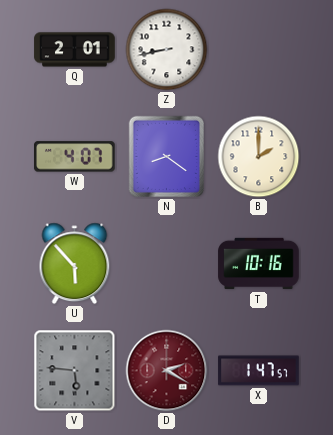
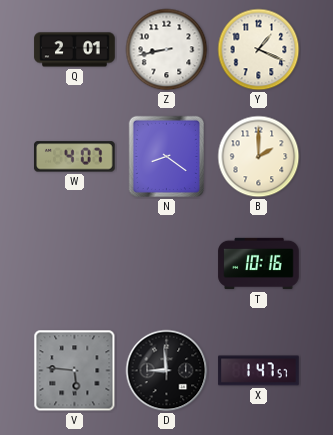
Y: none -> 1:19 (259, 50)
U: 5:53 -> none (75, 264)
D: 2:20 -> 8:59 (167, 371)
D dial: burgundy -> black (167, 371)
